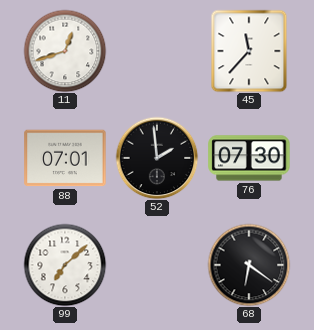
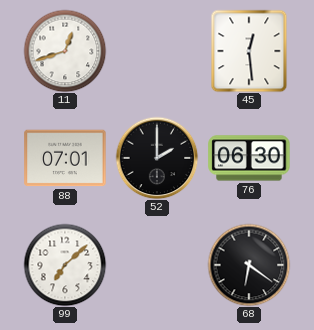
45: 11:37 -> 12:29 (249, 51)
52: 1:59 -> 2:00 (157, 158)
76: 07:30 -> 06:30 (249, 158)
